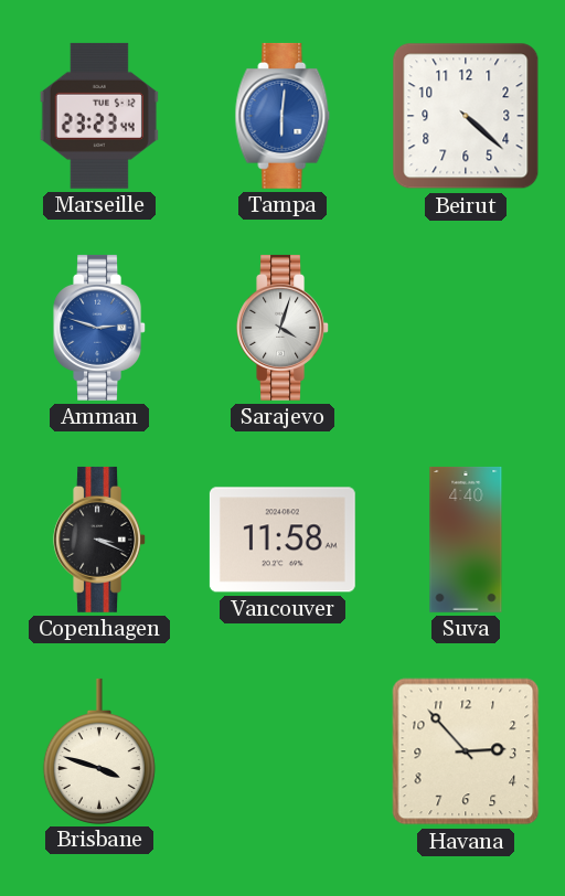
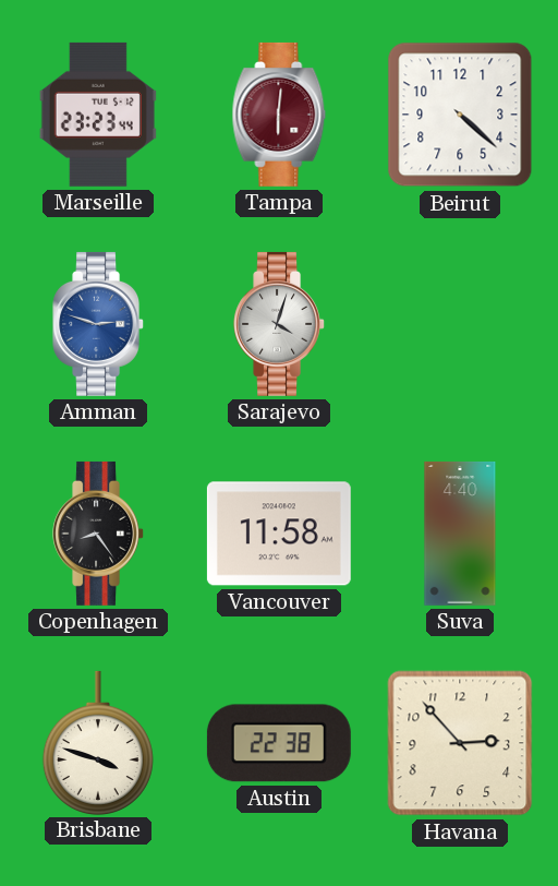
Tampa dial: blue -> burgundy (279, 115)
Copenhagen: 3:19 -> 8:24 (98, 534)
Austin: none -> 22:38 (279, 743)
